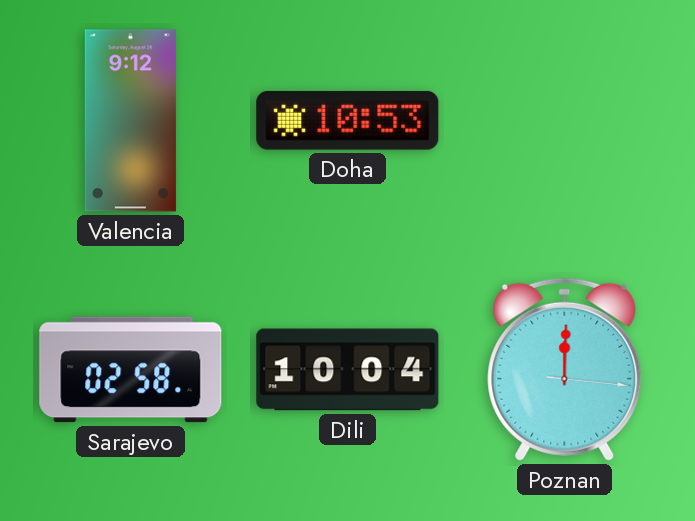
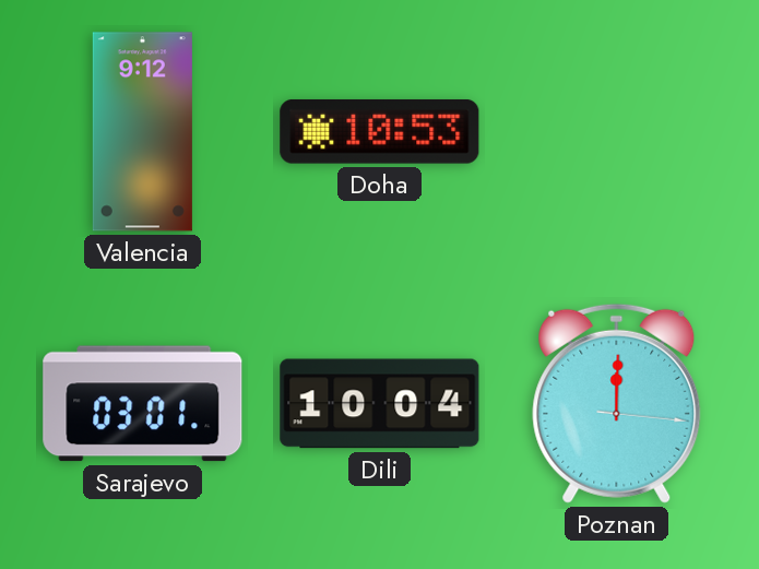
Sarajevo: 02:58 -> 03:01 (143, 404)
